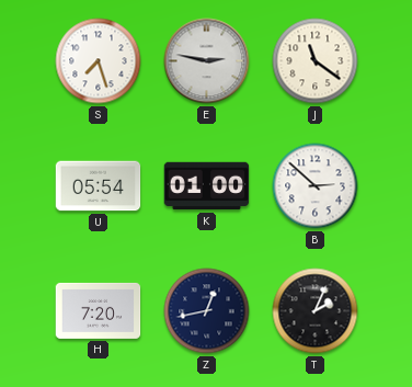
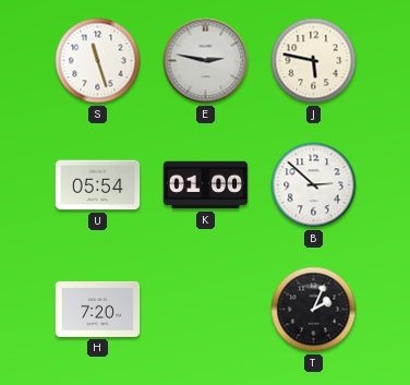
S: 7:27 -> 11:27 (98, 61)
J: 11:21 -> 5:47 (314, 61)
Z: 12:43 -> none (207, 311)
